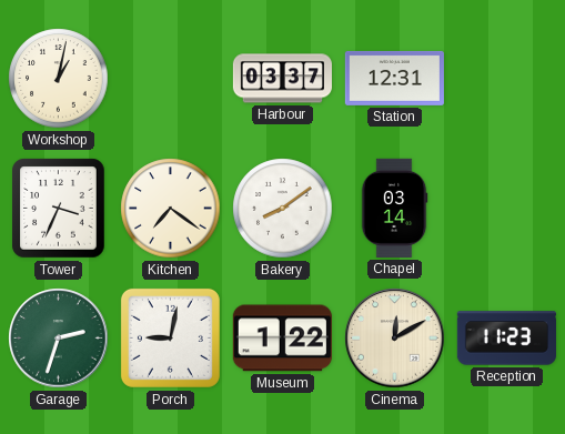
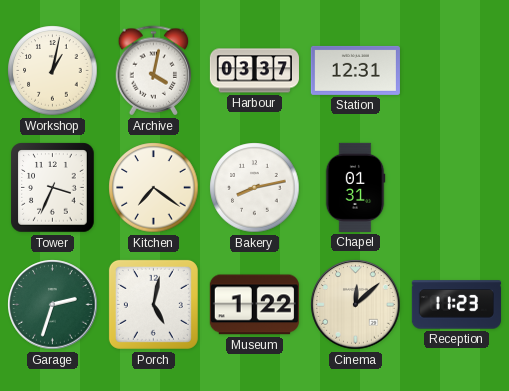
Archive: none -> 4:02 (154, 71)
Bakery: 8:09 -> 8:13 (255, 188)
Chapel: 03:14 -> 01:31 (355, 187)
Porch: 9:02 -> 5:02 (153, 304)
Cinema: 12:10 -> 12:08 (356, 305)
